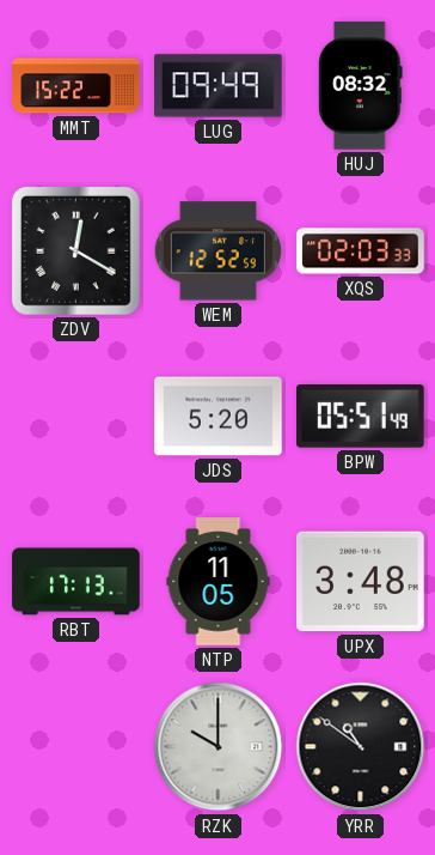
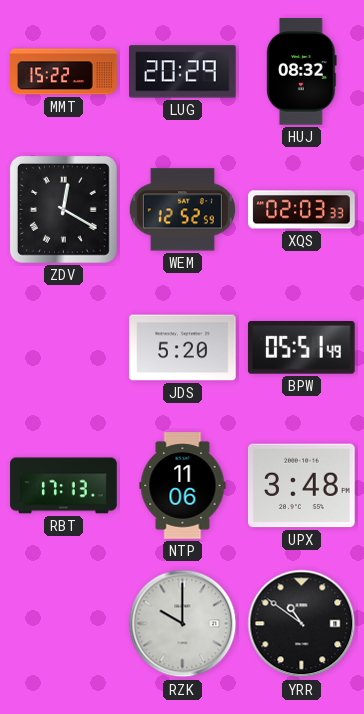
LUG: 09:49 -> 20:29 (183, 72)
NTP: 11:05 -> 11:06 (183, 486)
